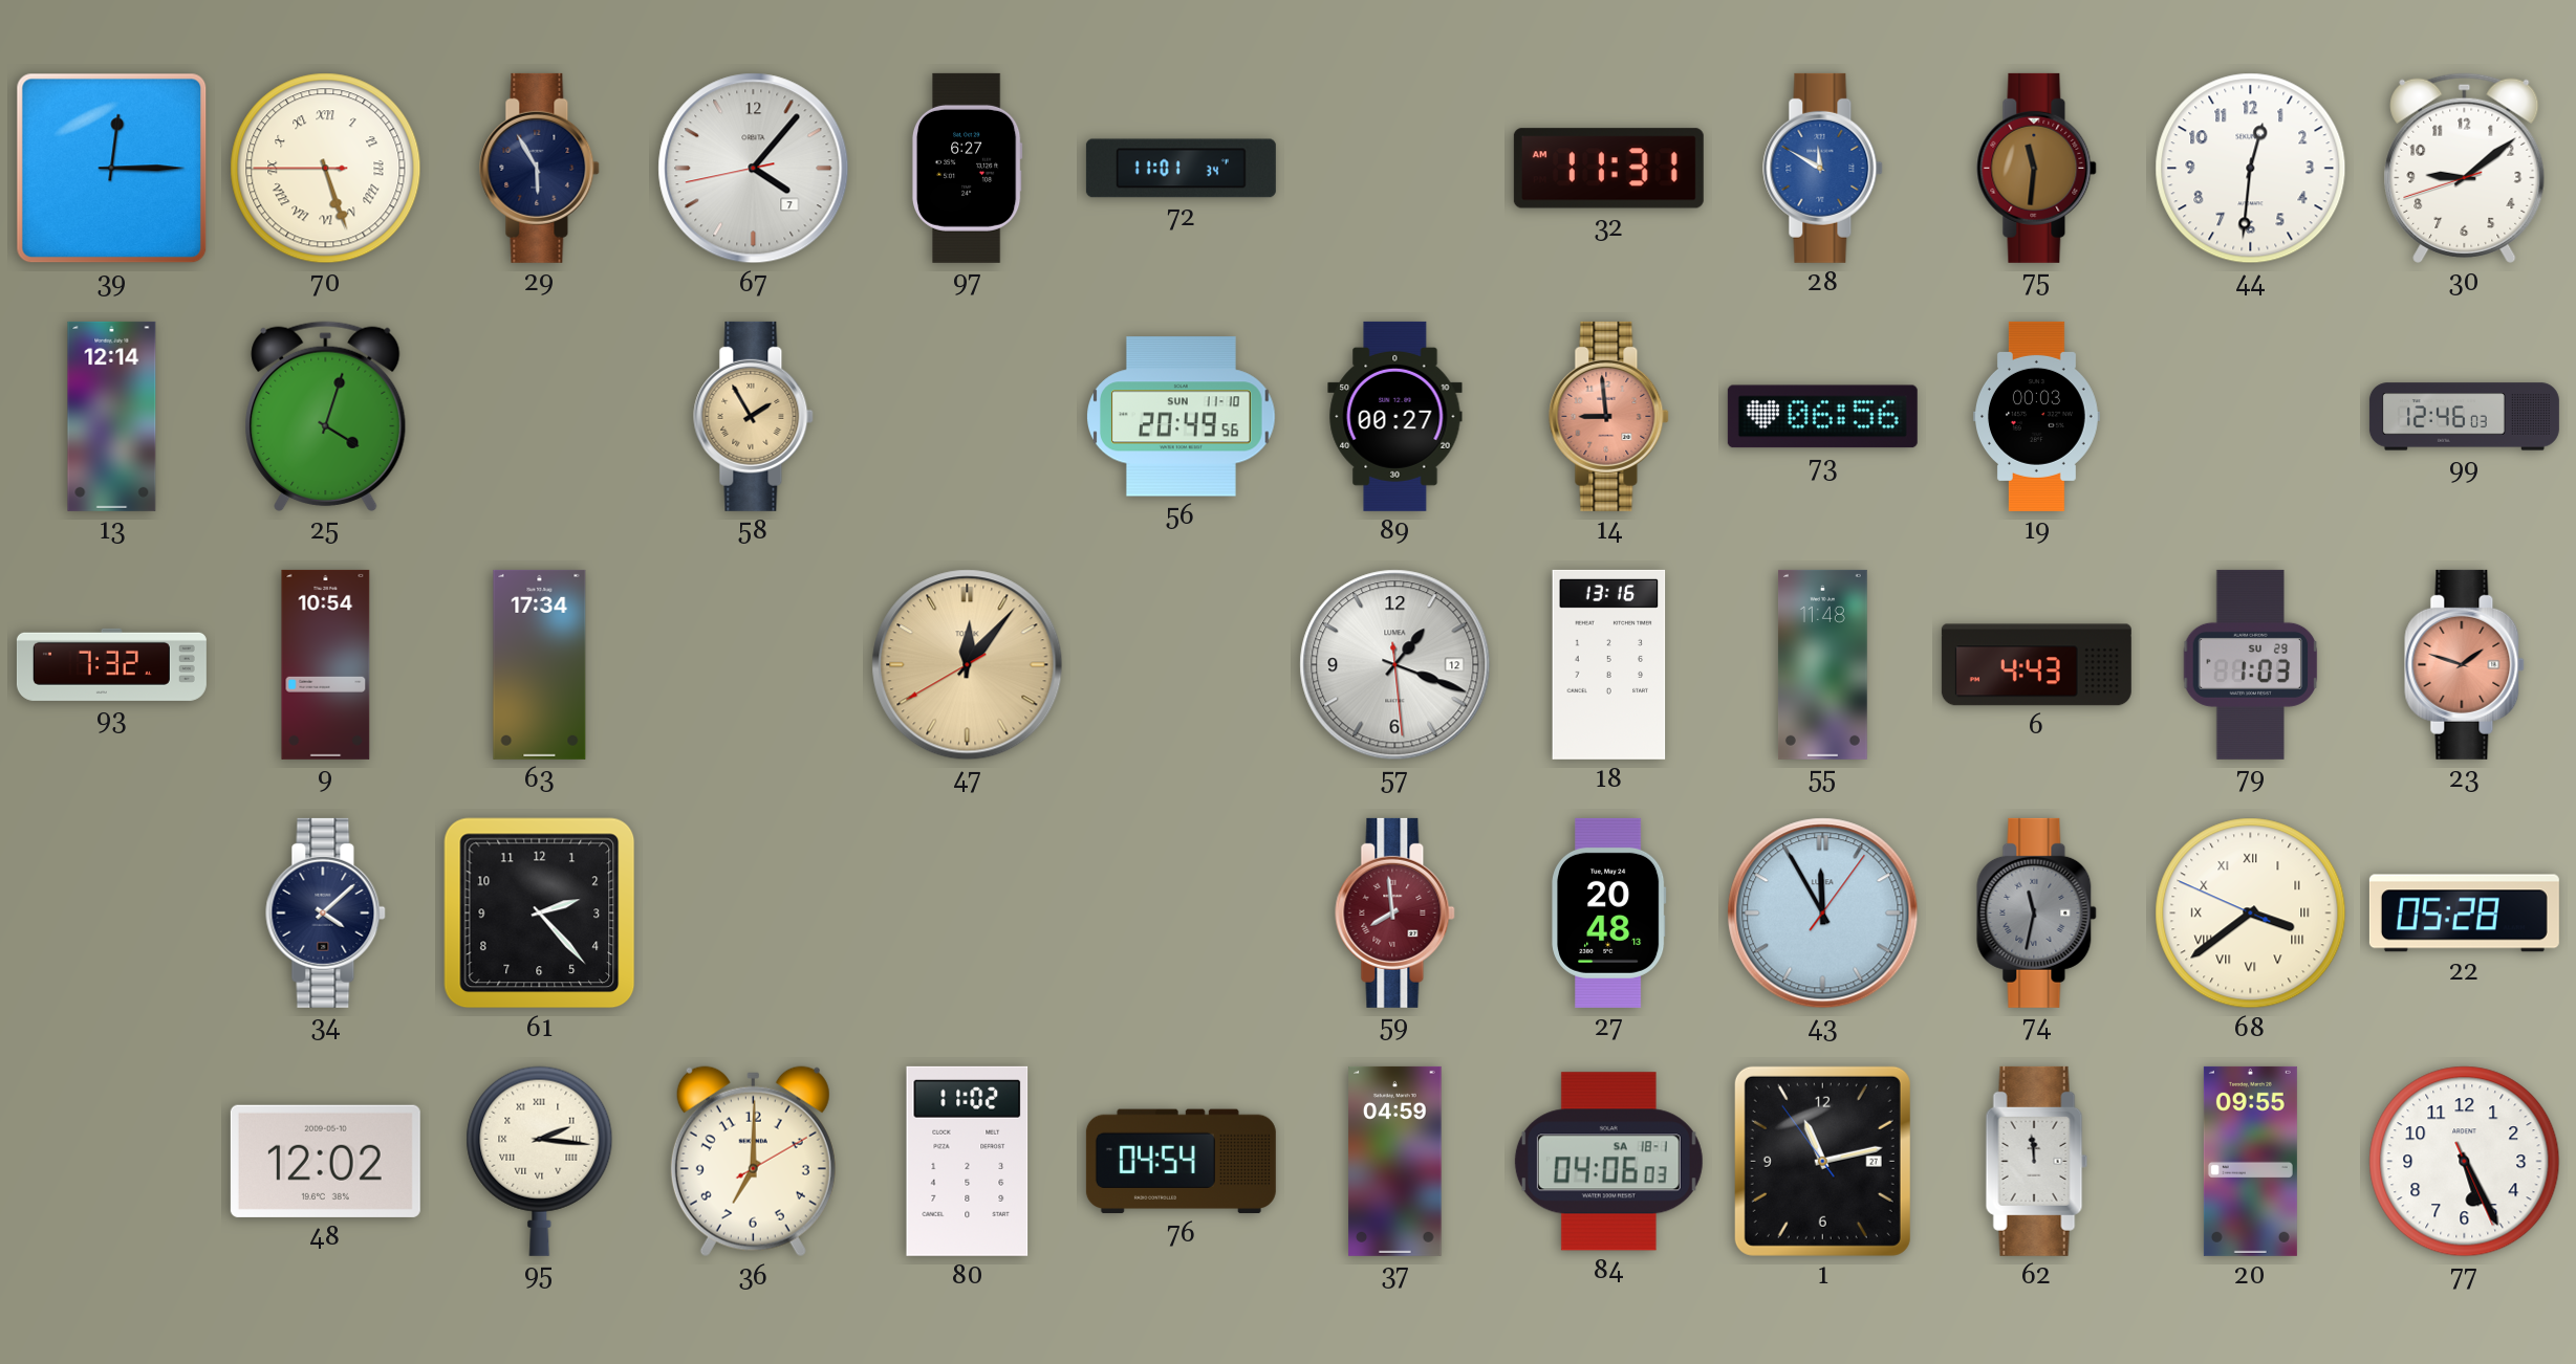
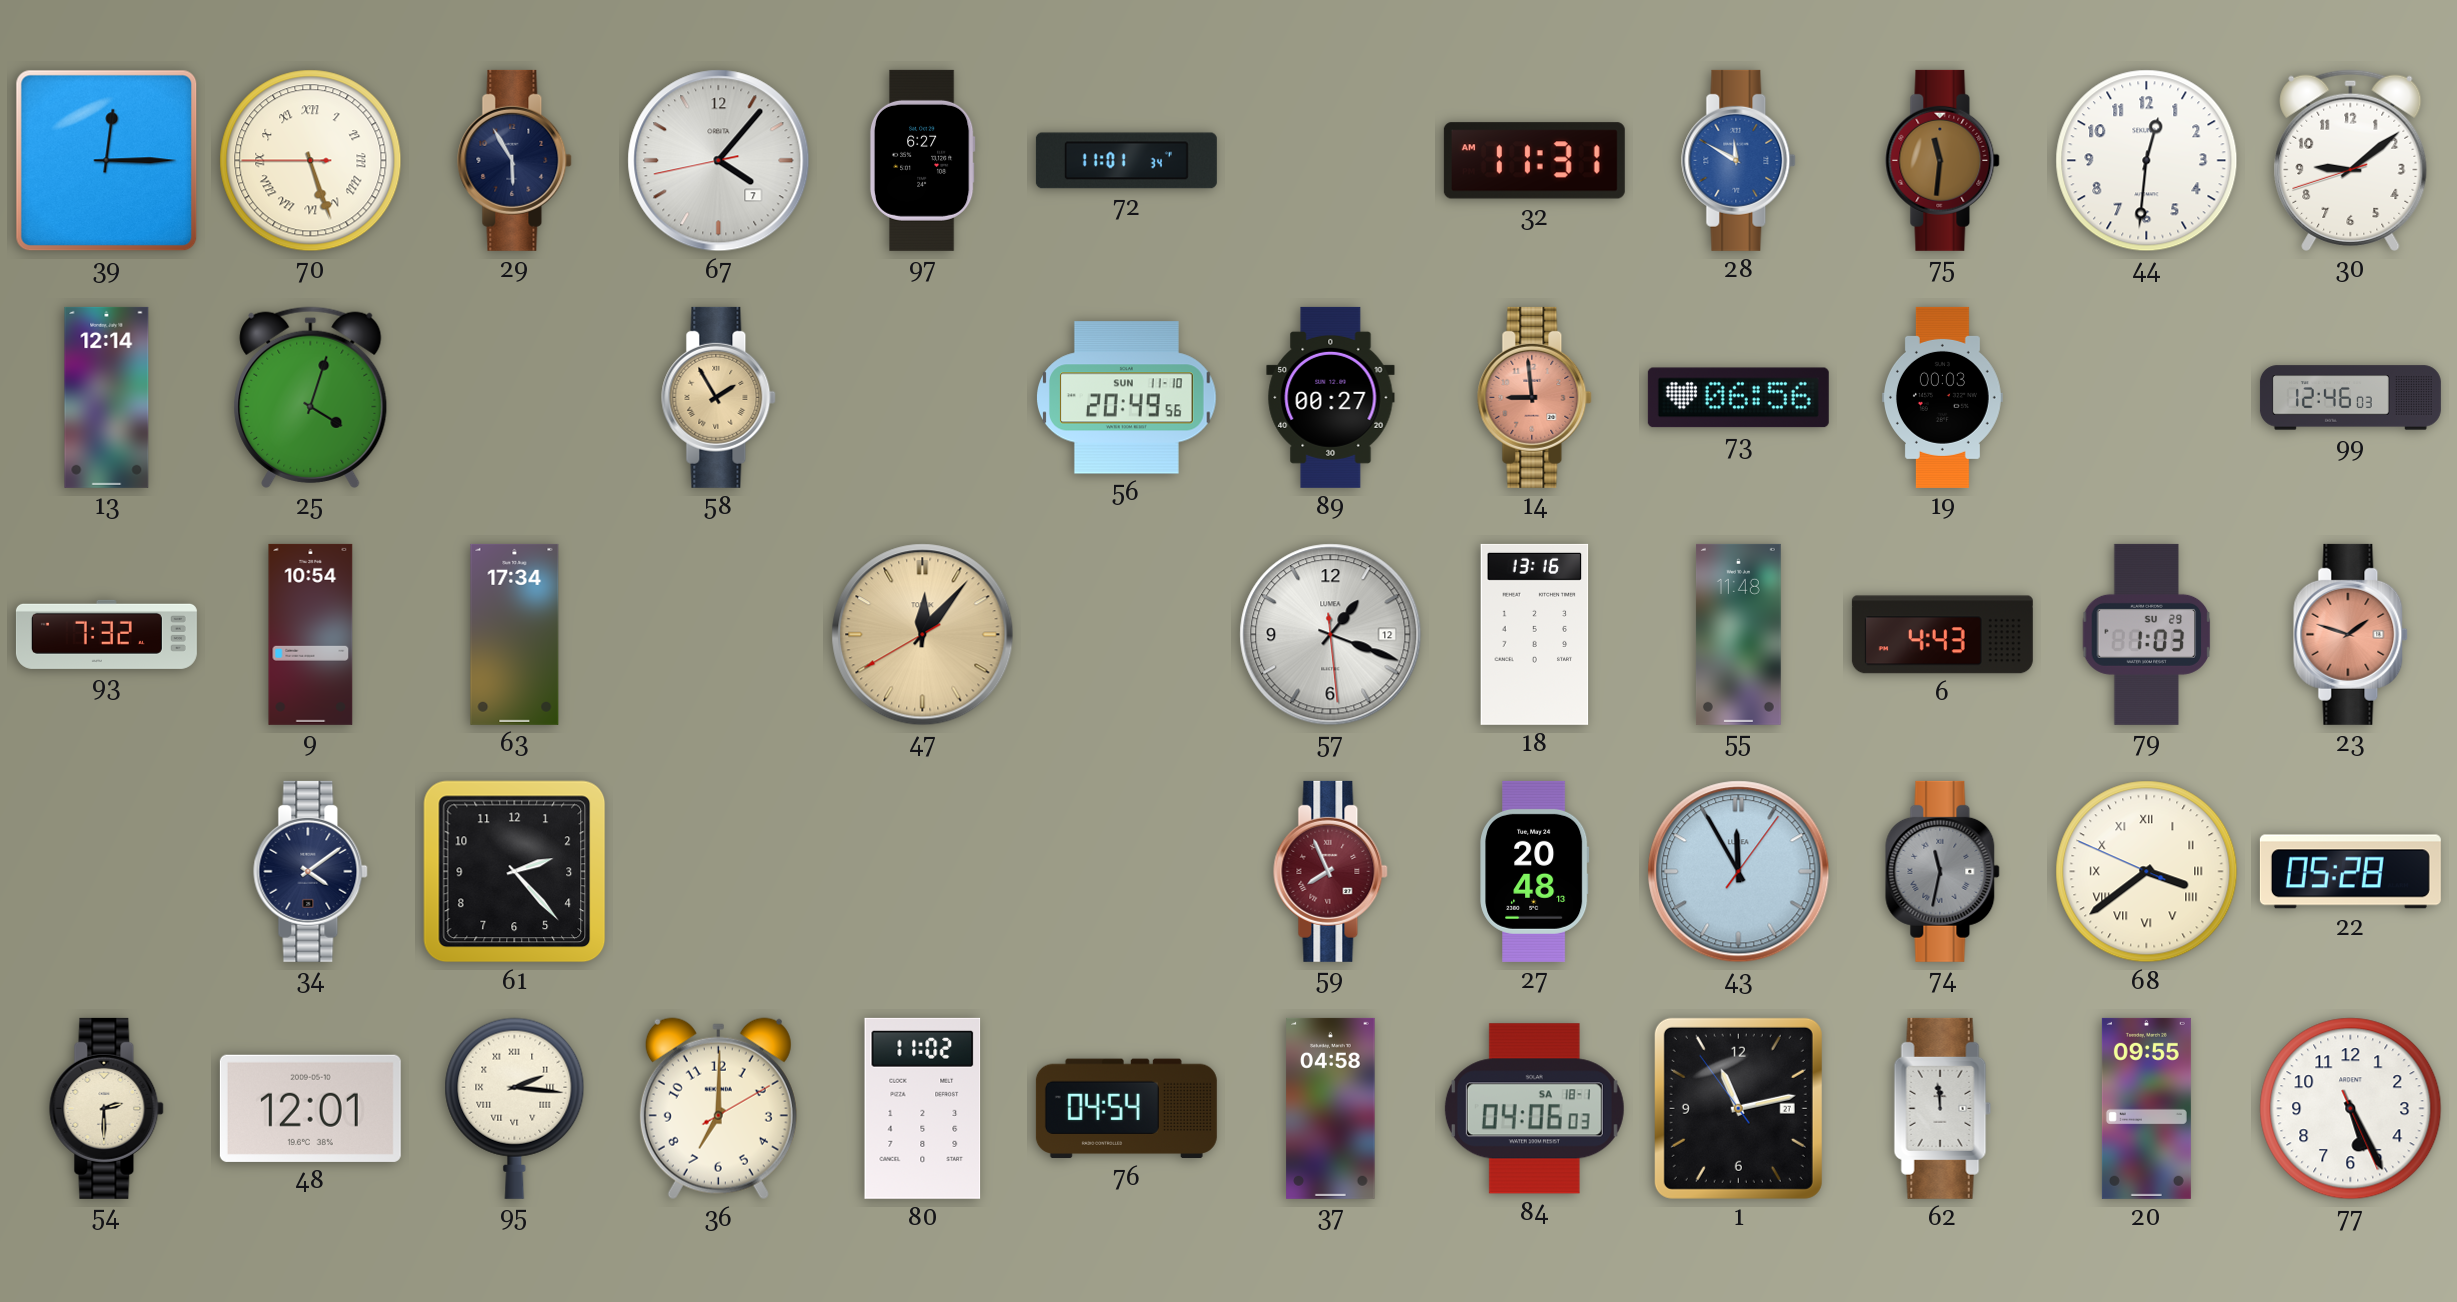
34: 4:08 -> 4:09 (311, 871)
59: 7:59 -> 7:56 (1331, 871)
54: none -> 2:30 (107, 1108)
48: 12:02 -> 12:01 (310, 1108)
37: 04:59 -> 04:58 (1331, 1108)
